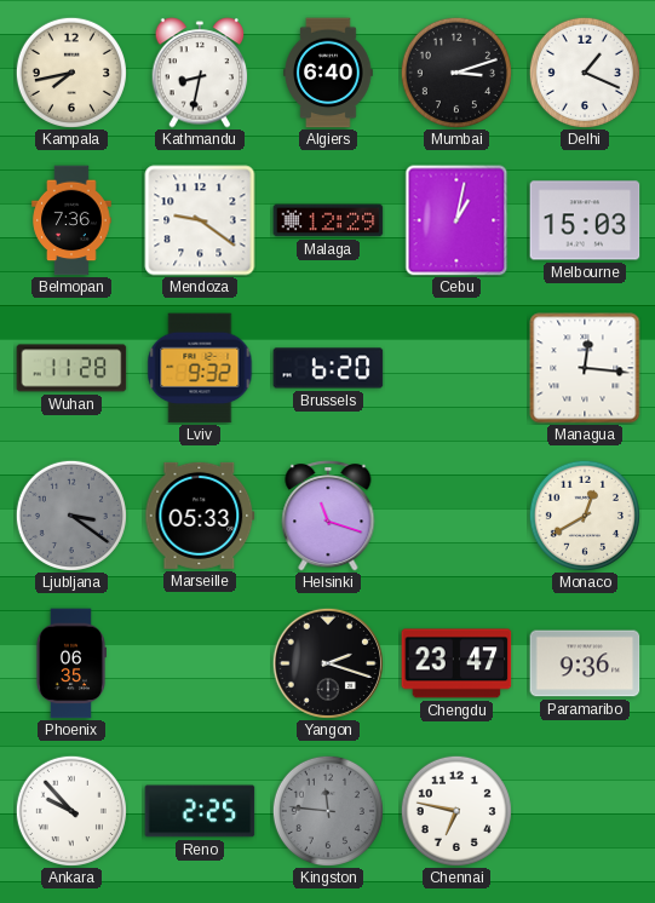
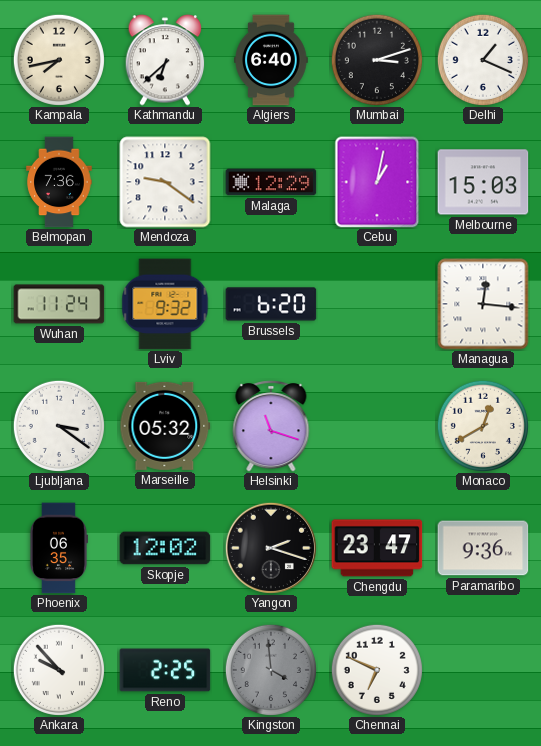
Kathmandu: 8:32 -> 6:38 (165, 60)
Wuhan: 11:28 -> 11:24 (59, 304)
Ljubljana dial: grey -> white (59, 426)
Marseille: 05:33 -> 05:32 (165, 426)
Skopje: none -> 12:02 (165, 548)
Kingston: 11:46 -> 3:59 (271, 670)
Chennai: 6:47 -> 6:49 (377, 670)
